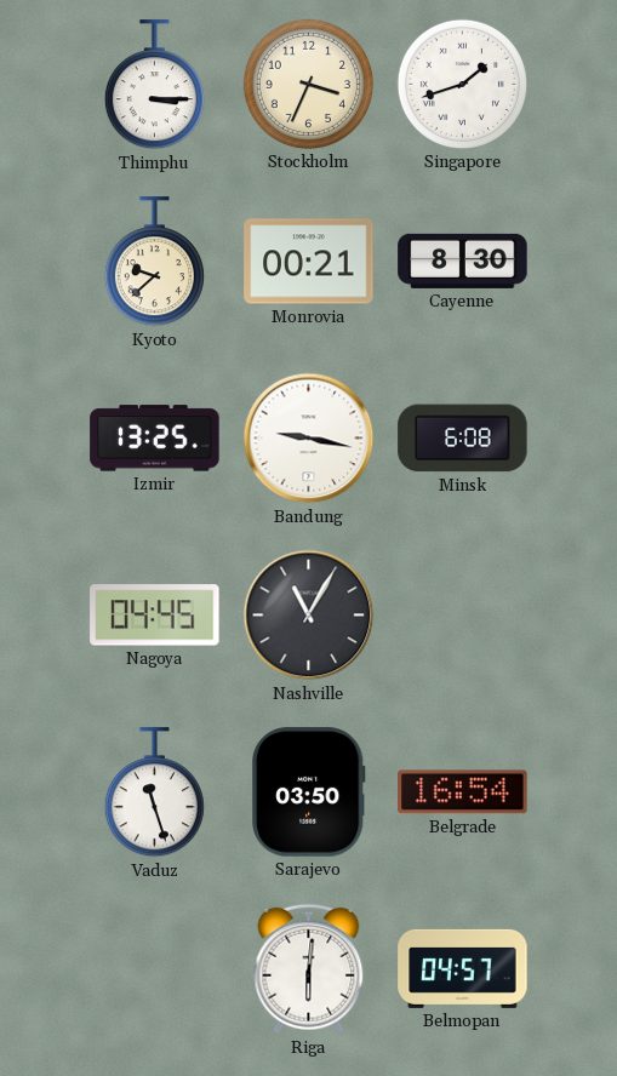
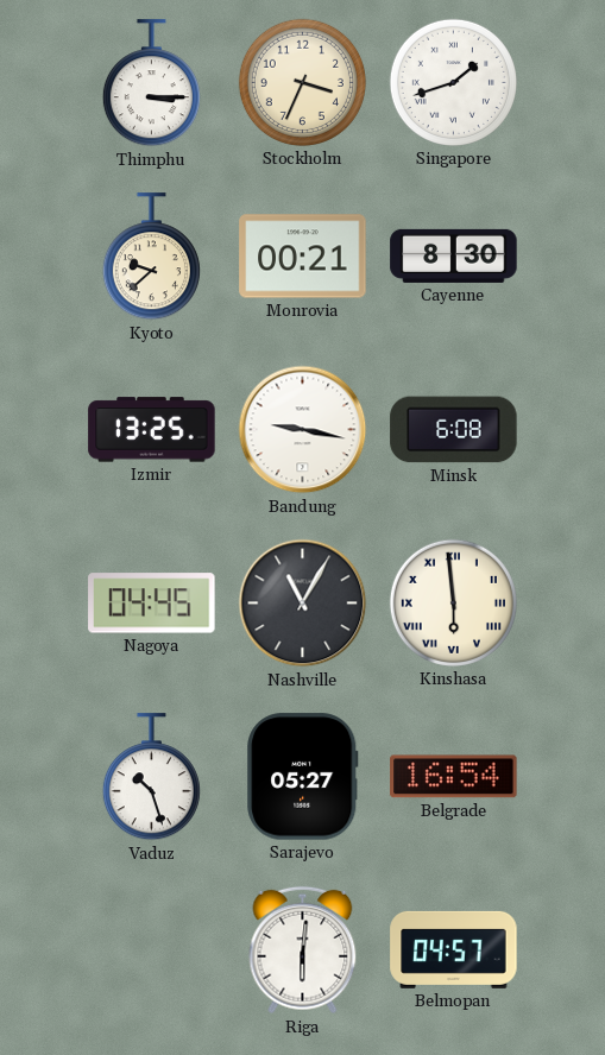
Kinshasa: none -> 5:59 (453, 602)
Vaduz: 11:27 -> 10:27 (151, 777)
Sarajevo: 03:50 -> 05:27 (303, 777)
